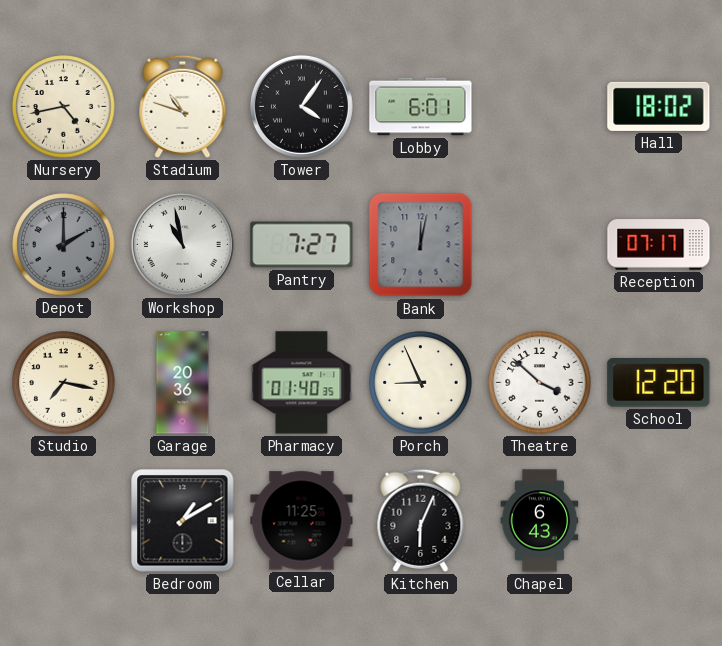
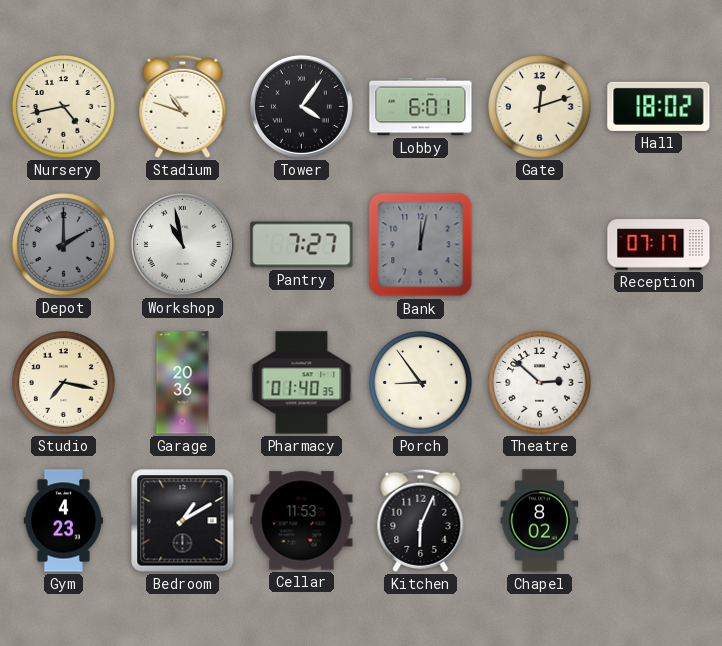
Gate: none -> 12:12 (540, 107)
Porch: 8:56 -> 8:54 (421, 383)
Theatre: 3:52 -> 2:52 (540, 383)
School: 12:20 -> none (659, 383)
Gym: none -> 4:23 (63, 521)
Cellar: 11:25 -> 11:53 (302, 521)
Chapel: 6:43 -> 8:02 (540, 521)
